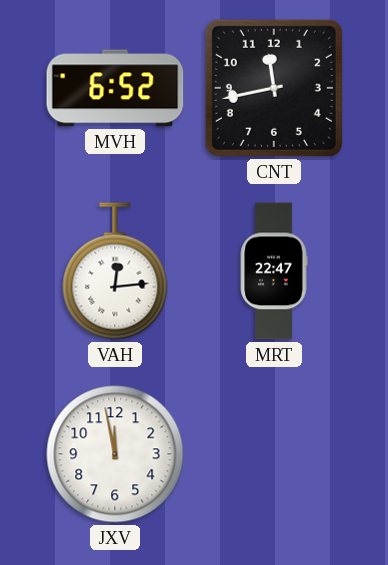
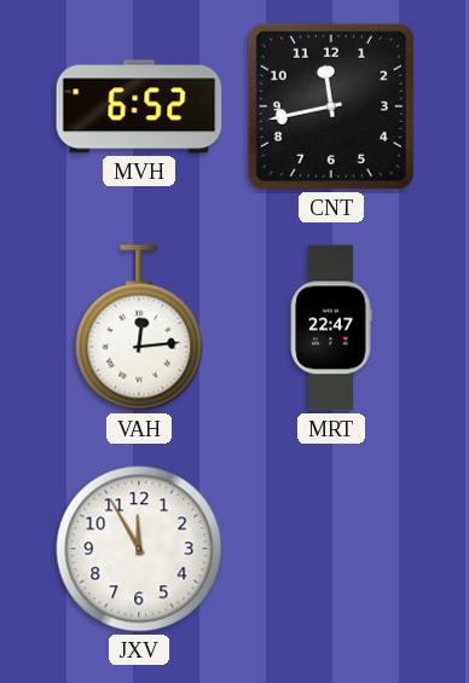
JXV: 11:58 -> 11:55 (139, 549)
